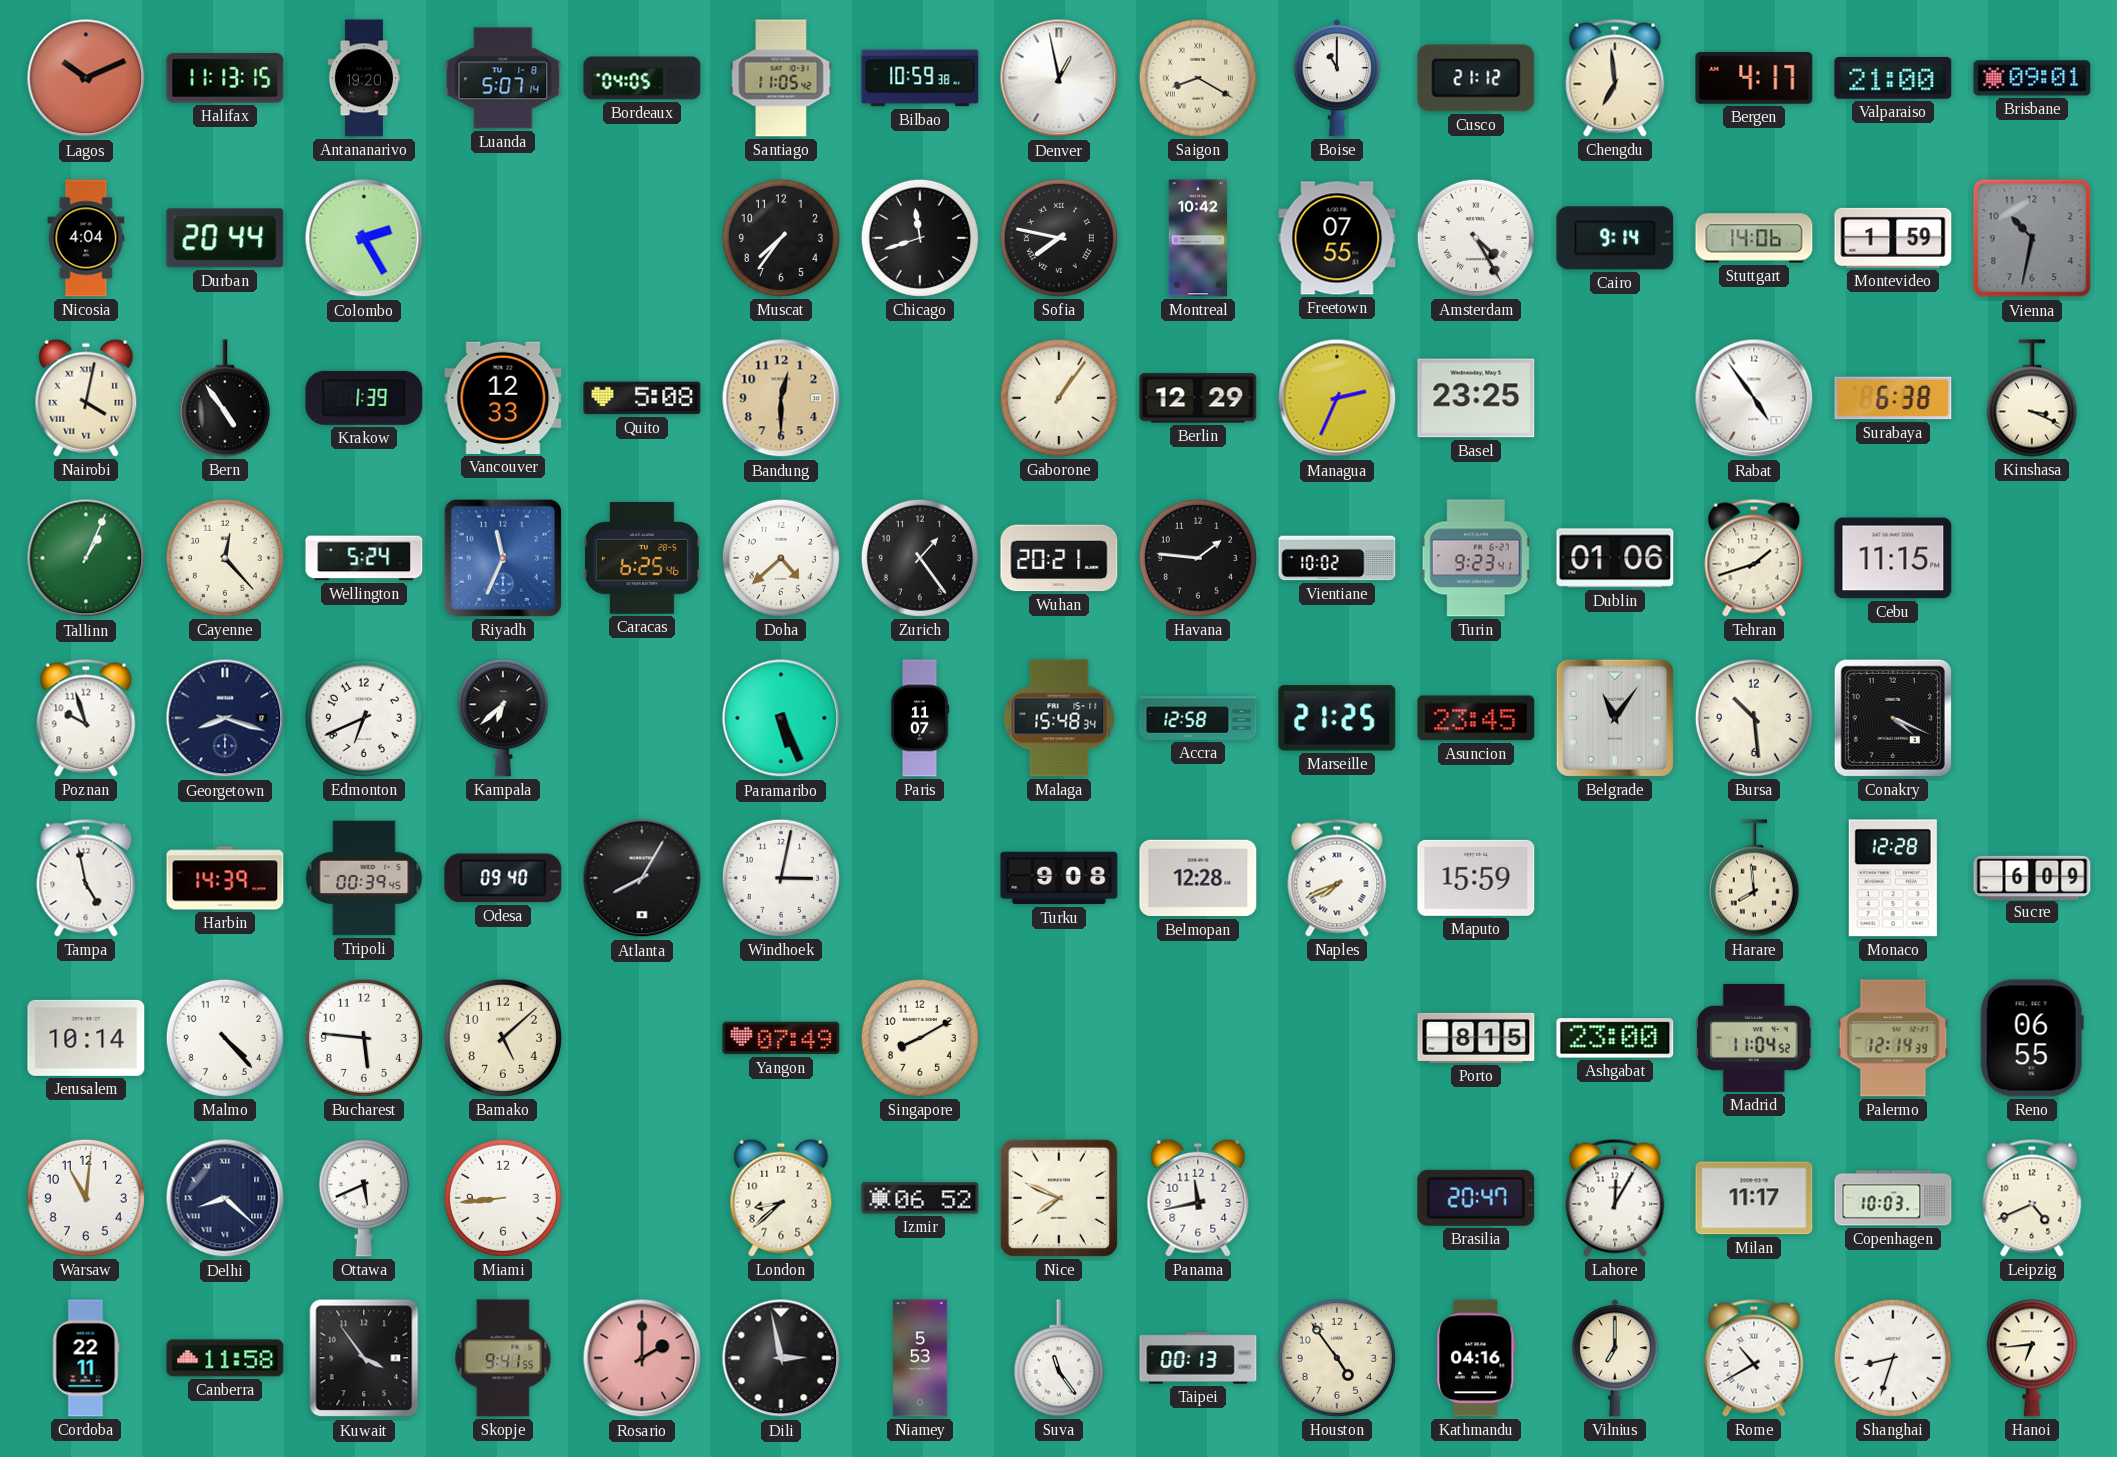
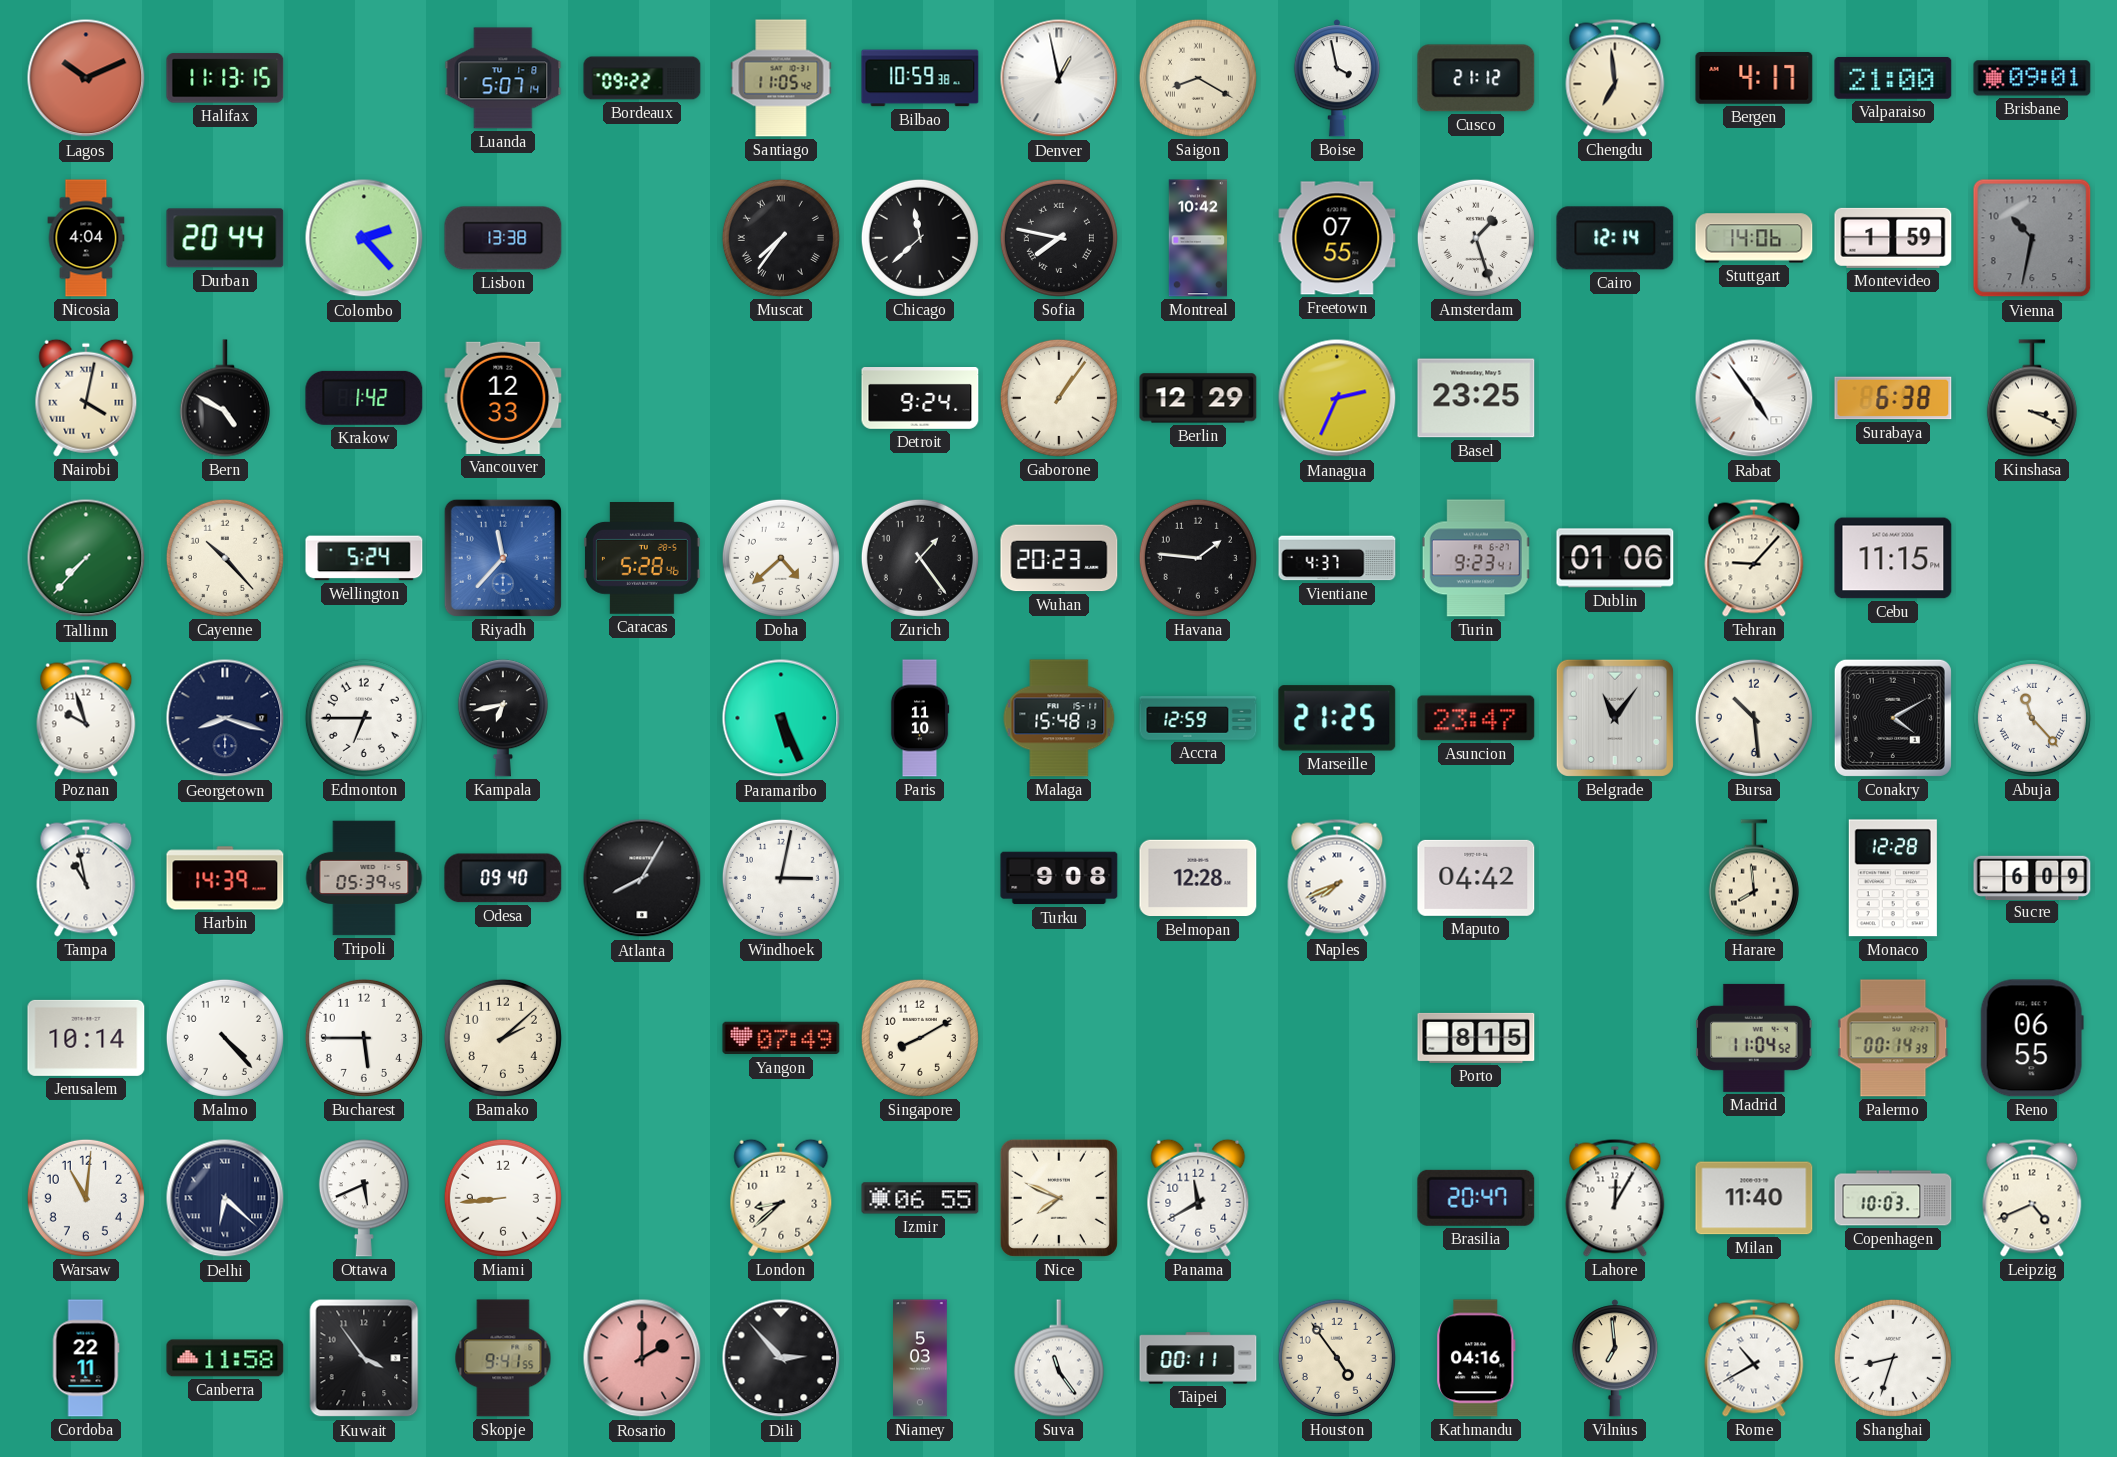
Antananarivo: 19:20 -> none (364, 78)
Bordeaux: 04:05 -> 09:22 (642, 78)
Boise: 11:00 -> 3:58 (1337, 78)
Colombo: 2:25 -> 2:23 (364, 238)
Lisbon: none -> 13:38 (503, 238)
Muscat numerals: Arabic -> Roman (781, 238)
Chicago: 11:42 -> 11:38 (920, 238)
Amsterdam: 4:25 -> 1:27 (1476, 238)
Cairo: 9:14 -> 12:14 (1615, 238)
Bern: 4:54 -> 4:50 (225, 398)
Krakow: 1:39 -> 1:42 (364, 398)
Quito: 5:08 -> none (642, 398)
Bandung: 12:30 -> none (781, 398)
Detroit: none -> 9:24 (920, 399)
Tallinn: 1:04 -> 7:37 (86, 558)
Cayenne: 12:23 -> 10:23 (225, 558)
Riyadh: 11:34 -> 11:37 (503, 558)
Caracas: 6:25 -> 5:28 (642, 559)
Wuhan: 20:21 -> 20:23 (1059, 558)
Vientiane: 10:02 -> 4:37 (1337, 558)
Tehran: 1:42 -> 9:07 (1754, 558)
Edmonton: 6:41 -> 6:45 (364, 718)
Kampala: 6:38 -> 6:43 (503, 718)
Paris: 11:07 -> 11:10 (920, 718)
Malaga: 15:48:34 -> 15:48:13 (1059, 718)
Accra: 12:58 -> 12:59 (1198, 718)
Asuncion: 23:45 -> 23:47 (1476, 718)
Conakry: 4:19 -> 4:10 (1893, 718)
Abuja: none -> 11:23 (2032, 718)
Tampa: 4:58 -> 10:58 (86, 878)
Tripoli: 00:39 -> 05:39 (364, 878)
Maputo: 15:59 -> 04:42 (1476, 878)
Bucharest: 5:46 -> 5:45 (364, 1038)
Bamako: 5:08 -> 2:08 (503, 1038)
Ashgabat: 23:00 -> none (1615, 1038)
Palermo: 12:14 -> 00:14 (1893, 1038)
Delhi: 8:22 -> 6:22 (225, 1198)
Izmir: 06:52 -> 06:55 (920, 1198)
Panama: 11:43 -> 11:40 (1198, 1198)
Milan: 11:17 -> 11:40 (1754, 1198)
Dili: 2:58 -> 2:53 (781, 1358)
Niamey: 5:53 -> 5:03 (921, 1358)
Taipei: 00:13 -> 00:11 (1198, 1358)
Vilnius: 7:00 -> 6:59 (1615, 1358)
Hanoi: 6:44 -> none (2032, 1358)
